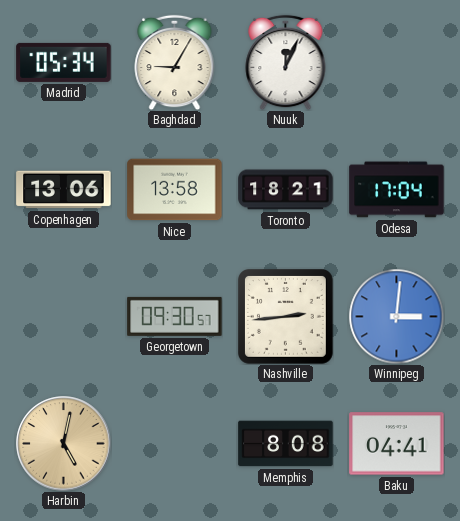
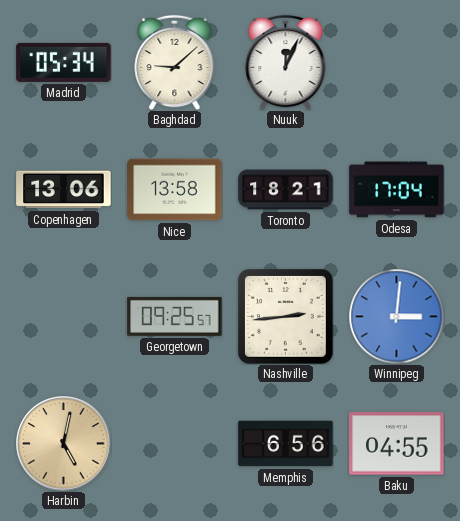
Baghdad: 9:05 -> 9:08 (175, 62)
Georgetown: 09:30 -> 09:25 (175, 316)
Memphis: 8:08 -> 6:56 (286, 444)
Baku: 04:41 -> 04:55 (397, 444)
